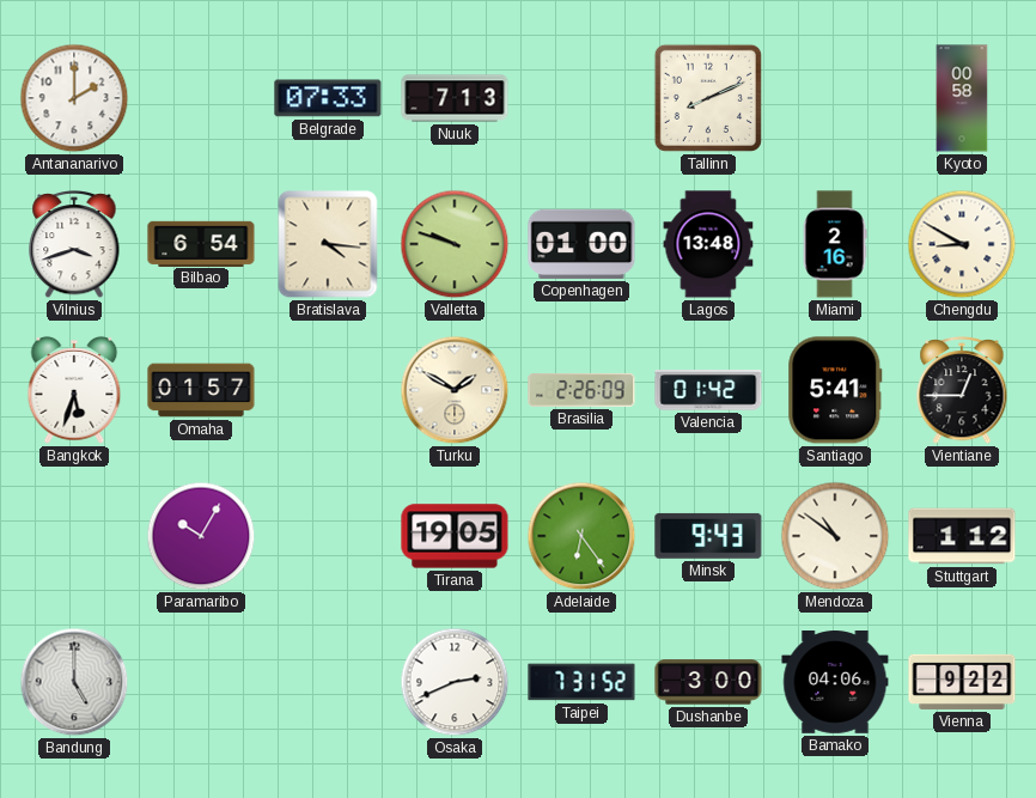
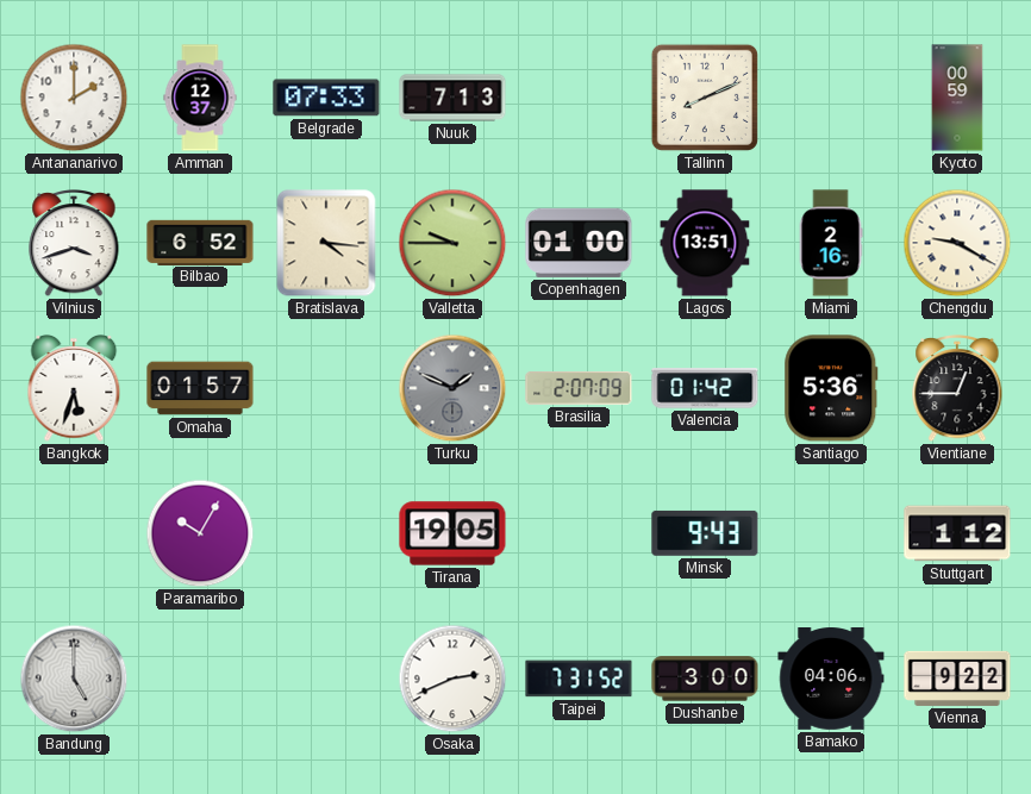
Amman: none -> 12:37 (200, 98)
Kyoto: 00:58 -> 00:59 (957, 98)
Bilbao: 6:54 -> 6:52 (200, 242)
Valletta: 9:48 -> 9:45 (452, 243)
Lagos: 13:48 -> 13:51 (705, 243)
Chengdu: 8:50 -> 9:20 (957, 243)
Turku: 1:50 -> 1:49 (452, 388)
Turku dial: cream -> grey (452, 388)
Brasilia: 2:26 -> 2:07 (579, 389)
Santiago: 5:41 -> 5:36 (831, 388)
Adelaide: 6:24 -> none (581, 536)
Mendoza: 10:51 -> none (835, 536)
